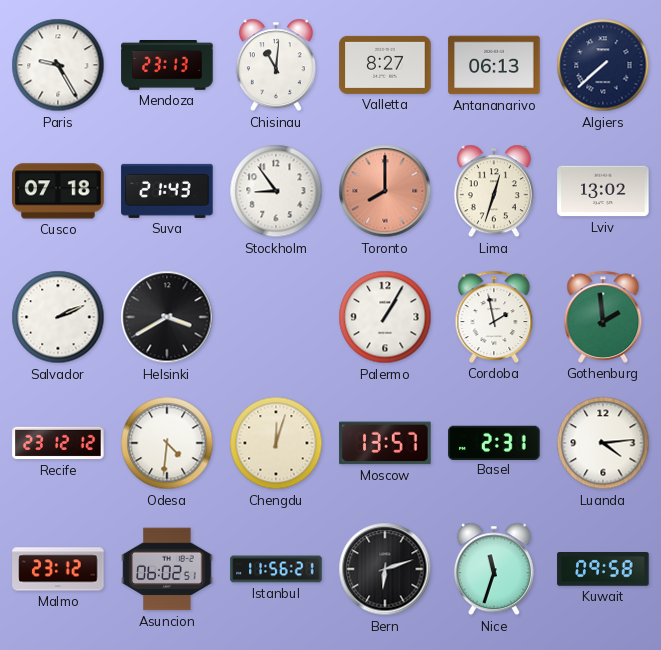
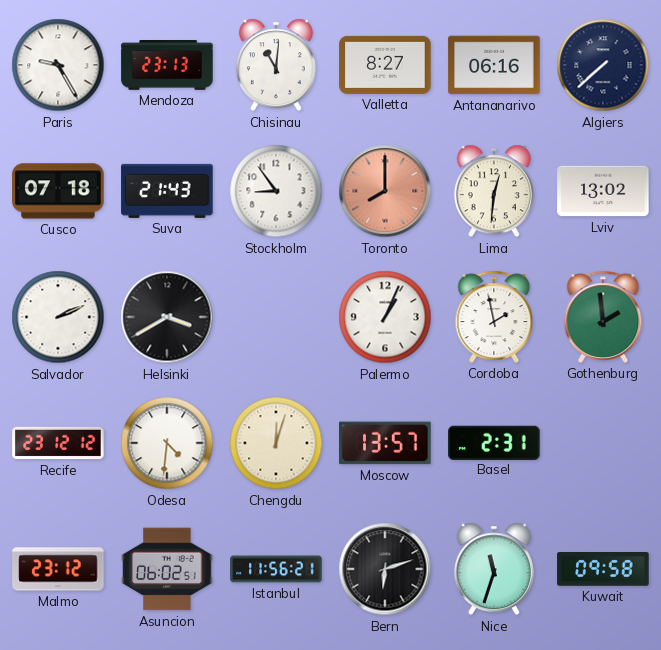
Antananarivo: 06:13 -> 06:16 (494, 65)
Lima: 12:33 -> 12:31 (494, 191)
Palermo: 1:05 -> 1:04 (385, 317)
Luanda: 4:14 -> none (603, 443)
